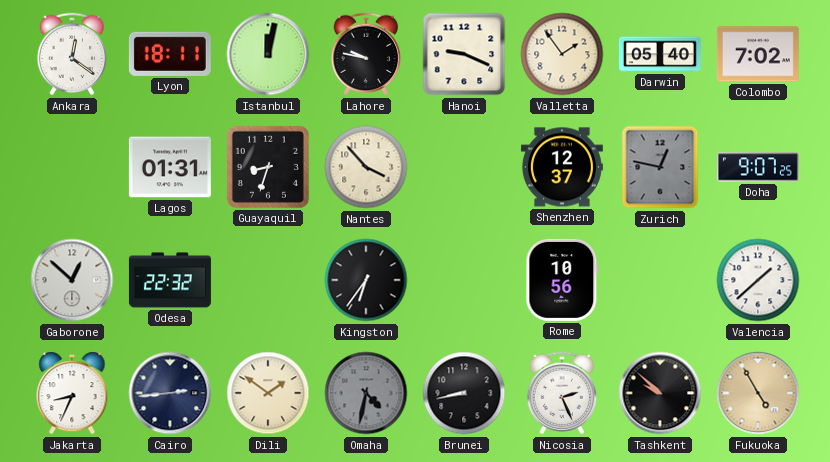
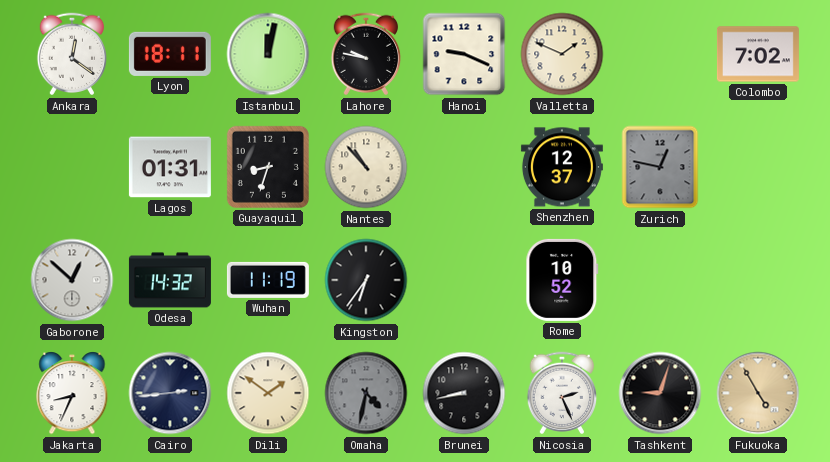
Valletta: 1:54 -> 1:49 (562, 54)
Darwin: 05:40 -> none (660, 54)
Nantes: 3:53 -> 10:53 (366, 167)
Doha: 9:07 -> none (758, 167)
Odesa: 22:32 -> 14:32 (170, 280)
Wuhan: none -> 11:19 (268, 280)
Rome: 10:56 -> 10:52 (562, 280)
Valencia: 1:38 -> none (758, 280)
Tashkent: 9:52 -> 9:03 (660, 393)
